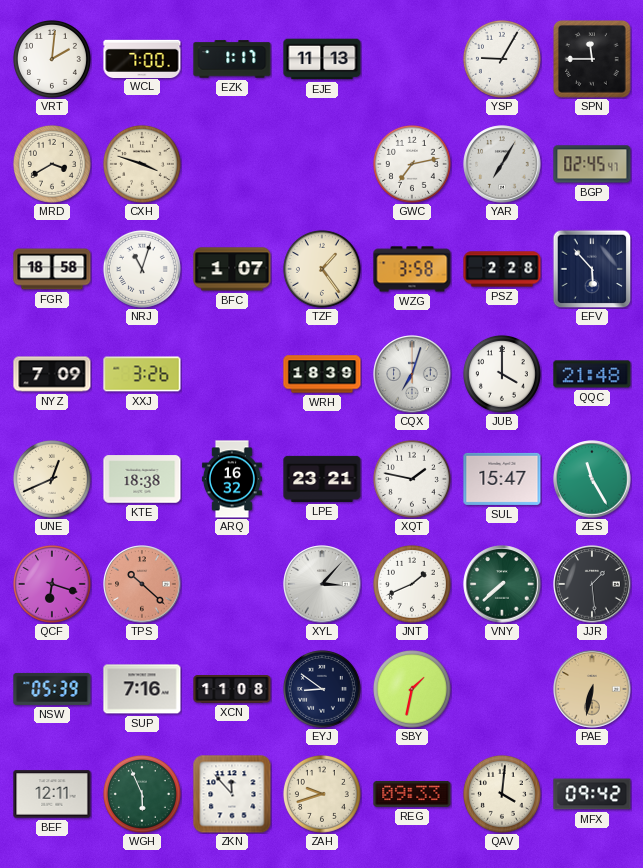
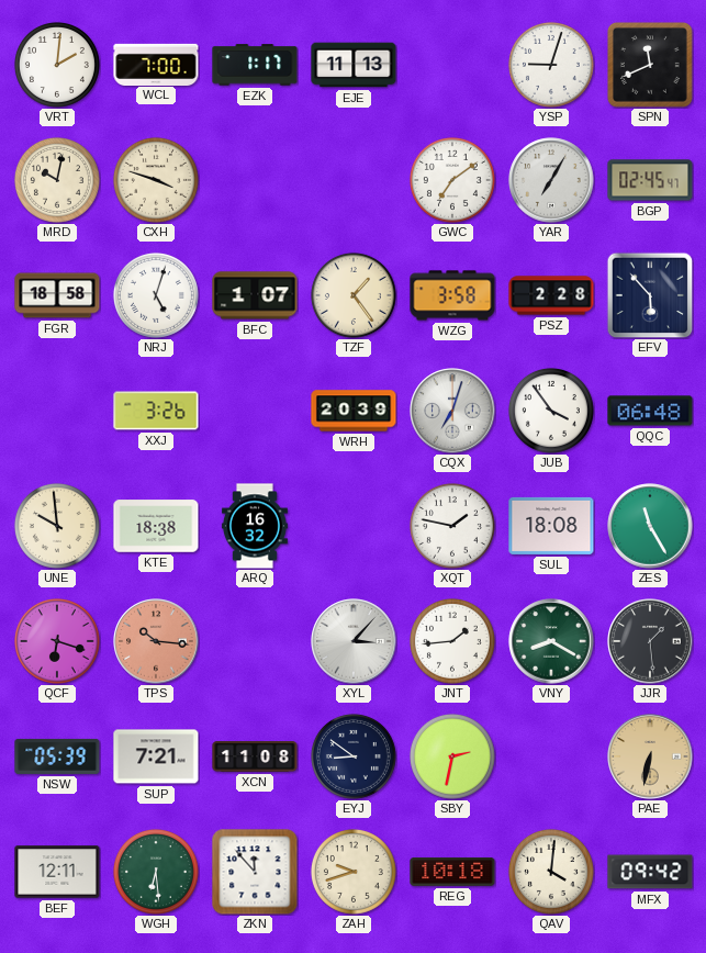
YSP: 9:05 -> 9:03 (551, 65)
SPN: 11:45 -> 11:41 (651, 66)
MRD: 3:40 -> 10:02 (57, 180)
GWC: 7:13 -> 7:09 (452, 180)
NRJ: 11:03 -> 5:03 (156, 295)
NYZ: 7:09 -> none (52, 374)
WRH: 18:39 -> 20:39 (354, 411)
JUB: 4:00 -> 3:54 (551, 411)
QQC: 21:48 -> 06:48 (650, 411)
UNE: 12:41 -> 9:59 (57, 526)
LPE: 23:21 -> none (322, 479)
SUL: 15:47 -> 18:08 (551, 526)
TPS: 10:22 -> 10:16 (156, 641)
JNT: 1:41 -> 1:44 (452, 641)
VNY: 7:38 -> 8:20 (551, 641)
SUP: 7:16 -> 7:21 (156, 756)
SBY: 1:32 -> 2:32 (452, 756)
WGH: 5:56 -> 6:29 (156, 872)
REG: 09:33 -> 10:18 (452, 872)
